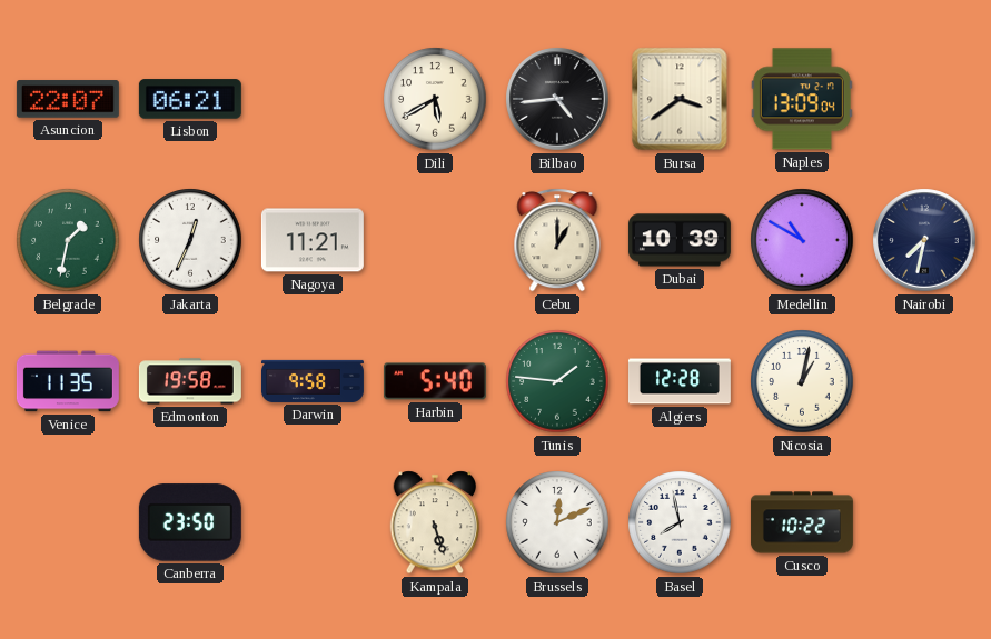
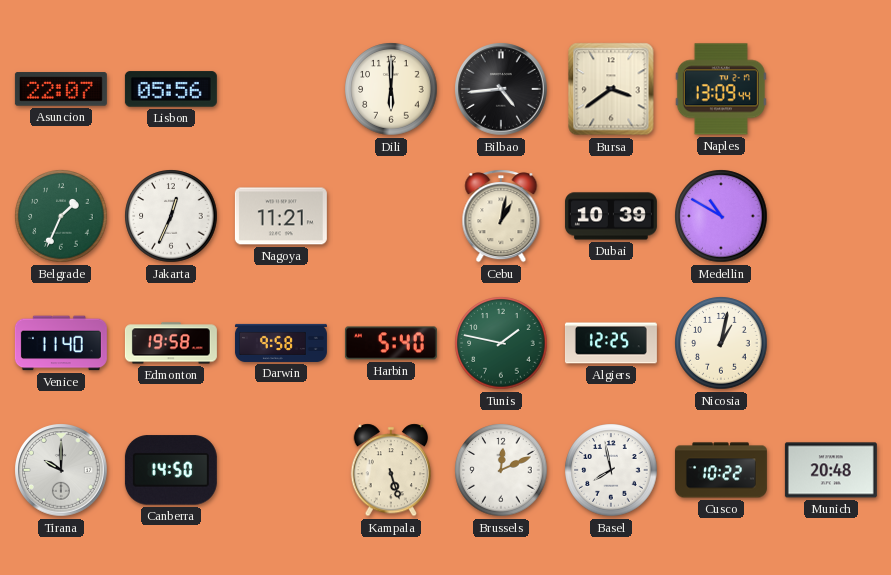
Lisbon: 06:21 -> 05:56 (171, 89)
Dili: 5:40 -> 6:00 (391, 89)
Naples: 13:09:04 -> 13:09:44 (721, 89)
Belgrade: 1:32 -> 1:34 (61, 216)
Cebu: 1:00 -> 1:02 (501, 216)
Nairobi: 7:32 -> none (924, 240)
Venice: 11:35 -> 11:40 (61, 343)
Tunis: 1:46 -> 1:47 (501, 343)
Algiers: 12:28 -> 12:25 (611, 343)
Tirana: none -> 10:00 (61, 470)
Canberra: 23:50 -> 14:50 (171, 470)
Munich: none -> 20:48 (831, 470)
